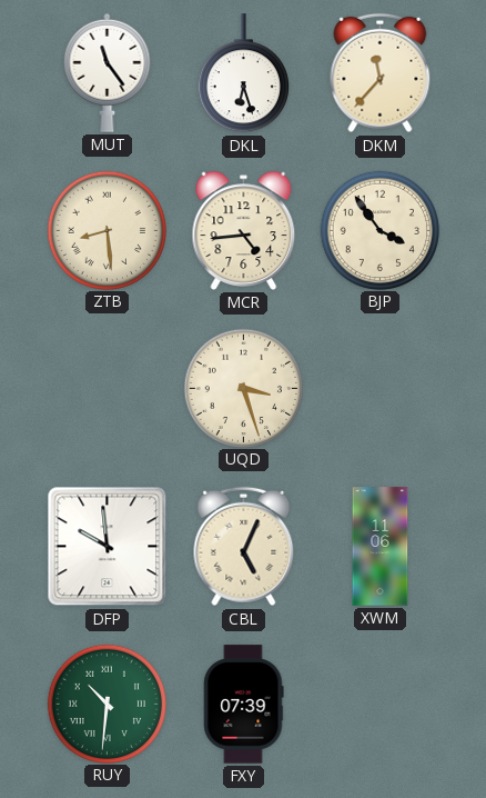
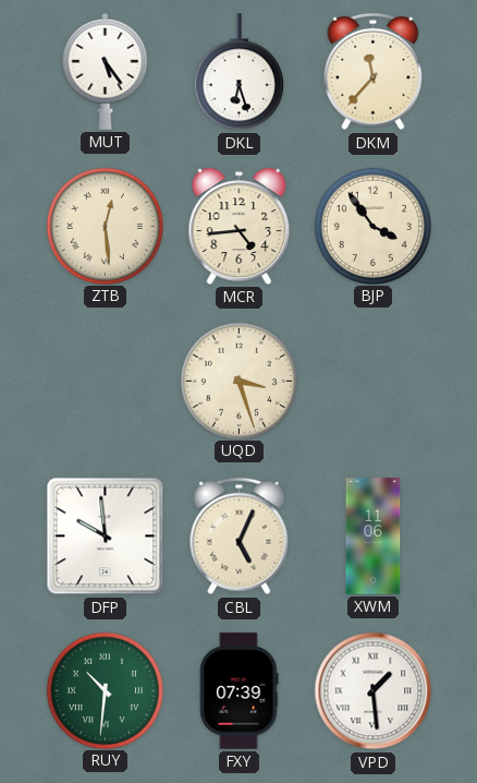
MUT: 11:24 -> 5:24 (106, 71)
ZTB: 8:29 -> 12:29 (105, 226)
VPD: none -> 1:29 (374, 691)
